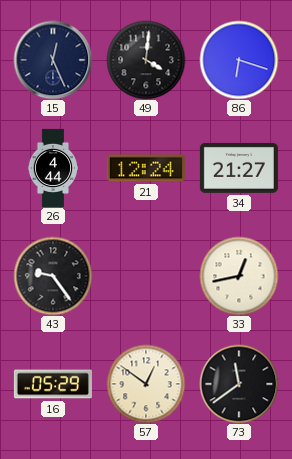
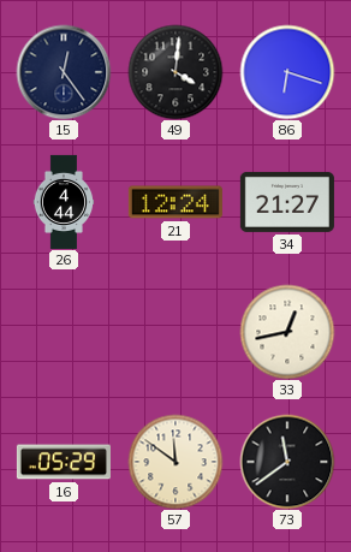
15: 12:26 -> 12:24 (64, 72)
43: 9:24 -> none (53, 276)
57: 12:51 -> 11:51 (175, 462)
